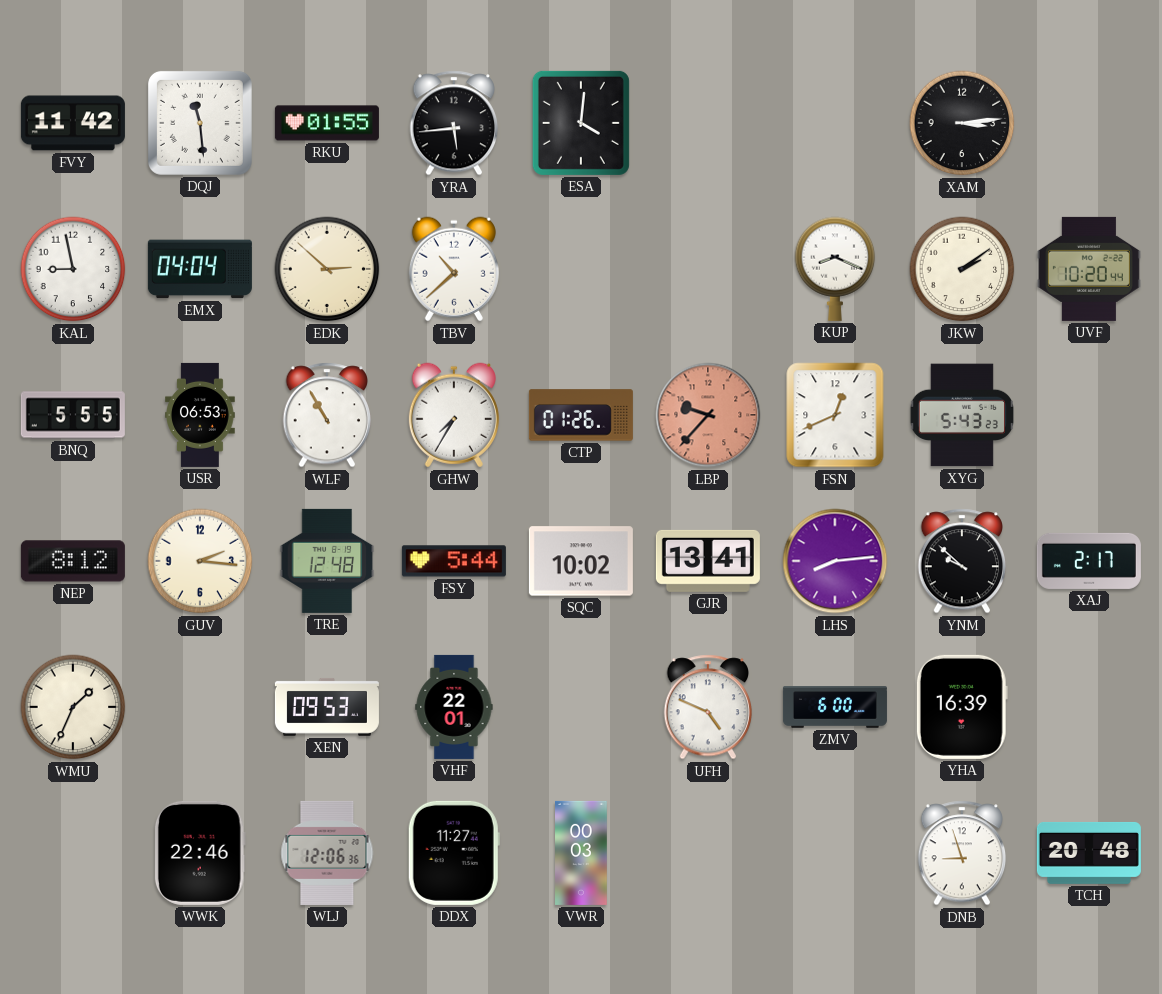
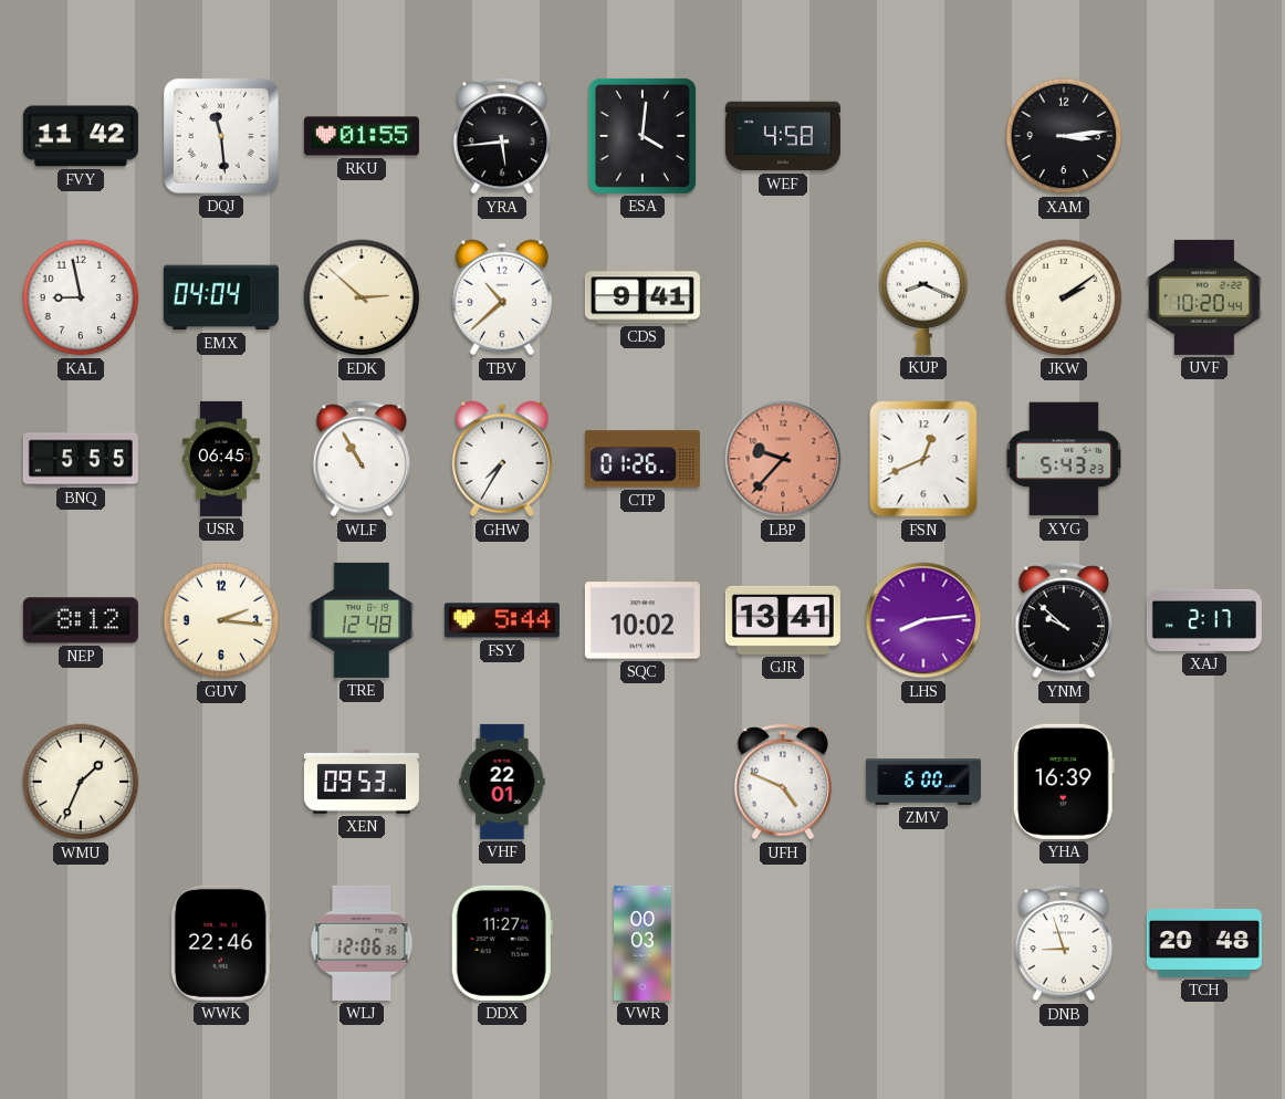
WEF: none -> 4:58 (783, 136)
CDS: none -> 9:41 (643, 297)
USR: 06:53 -> 06:45 (221, 459)
